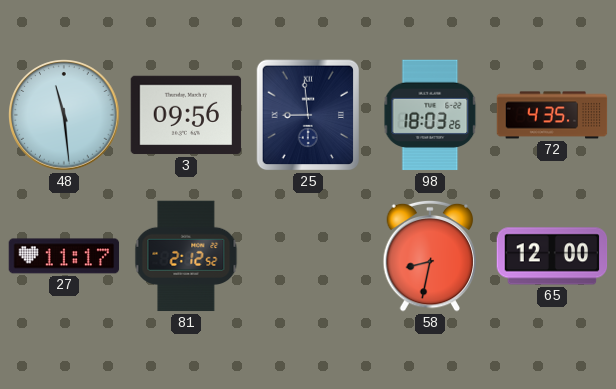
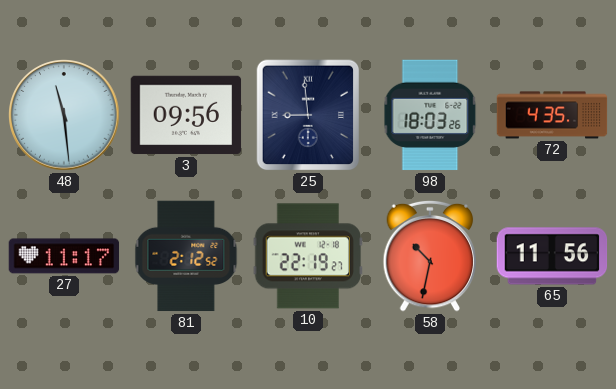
10: none -> 22:19 (307, 256)
58: 8:32 -> 10:32 (430, 256)
65: 12:00 -> 11:56 (552, 256)
